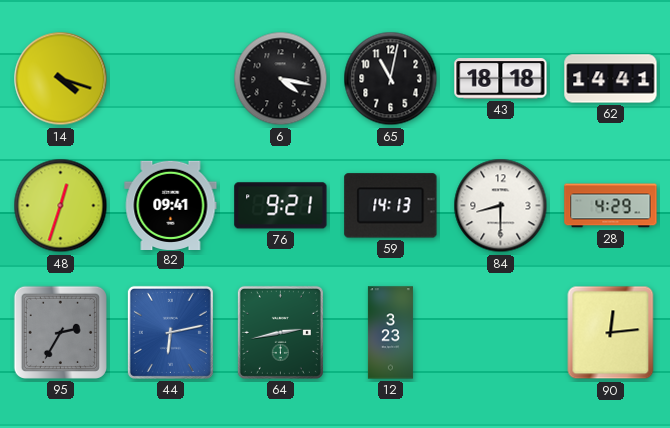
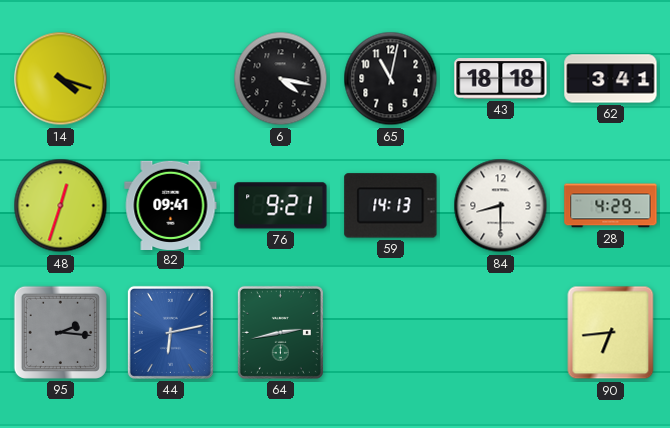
62: 14:41 -> 3:41 (611, 79)
95: 2:35 -> 2:16 (60, 332)
12: 3:23 -> none (390, 333)
90: 12:14 -> 6:44 (611, 333)
